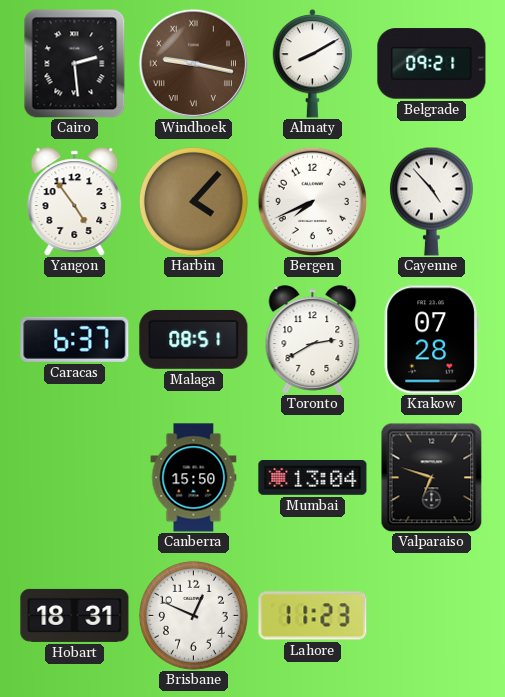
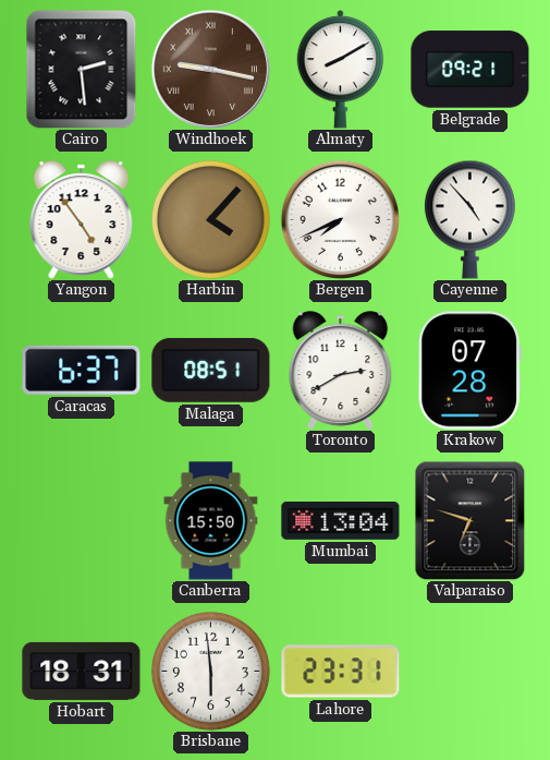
Brisbane: 12:49 -> 5:59 (210, 671)
Lahore: 11:23 -> 23:31 (341, 672)
